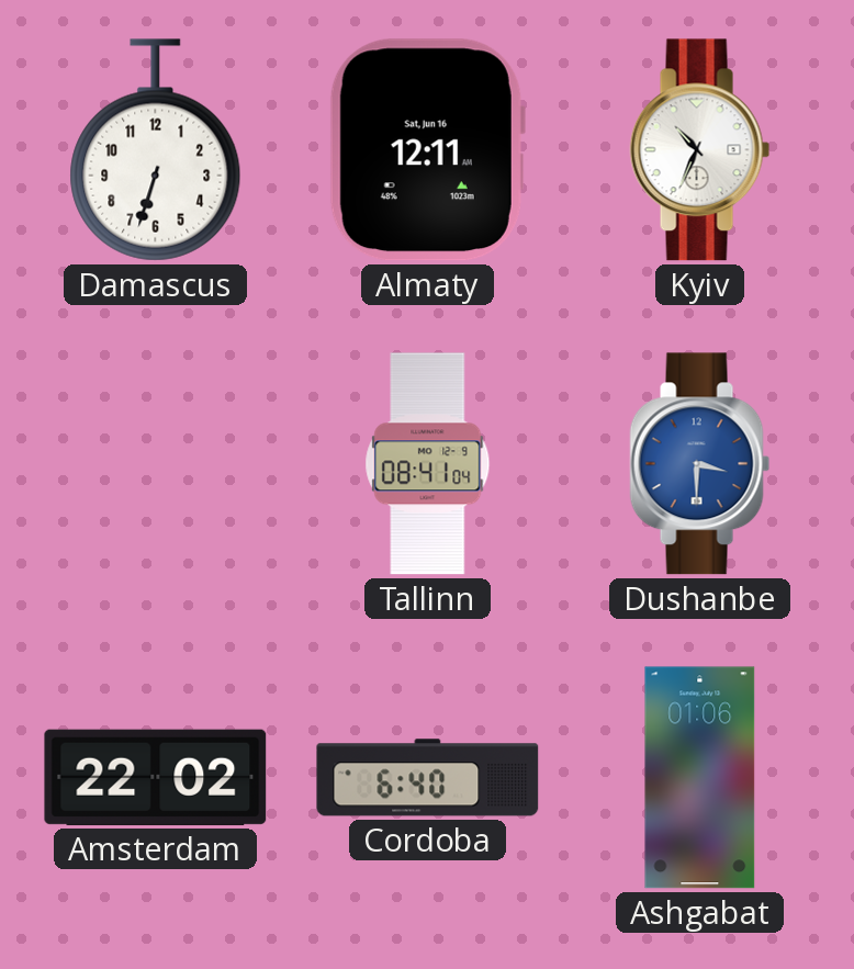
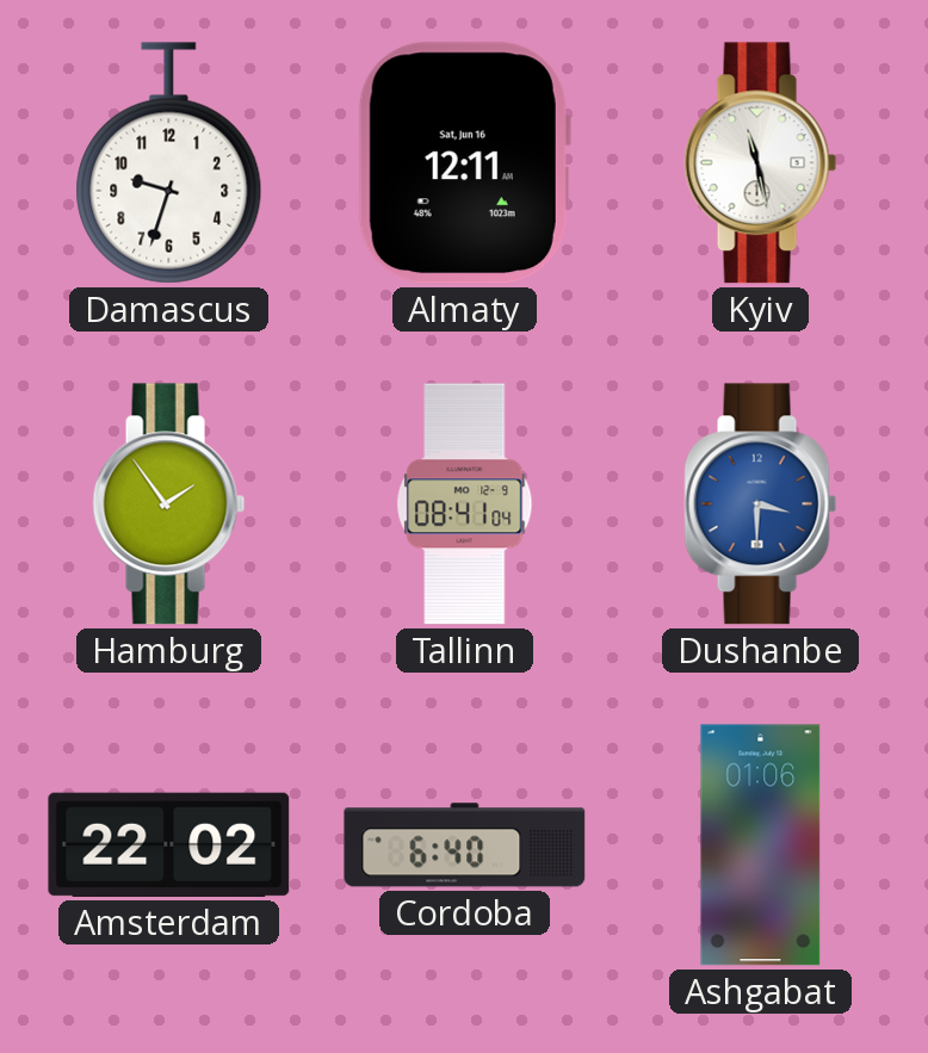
Damascus: 6:33 -> 9:33 (169, 163)
Kyiv: 10:34 -> 11:28 (761, 163)
Hamburg: none -> 1:54 (169, 504)
